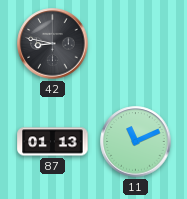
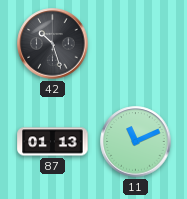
42: 8:47 -> 10:27 (53, 44)
